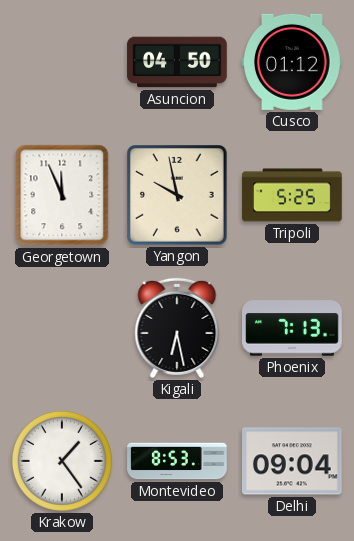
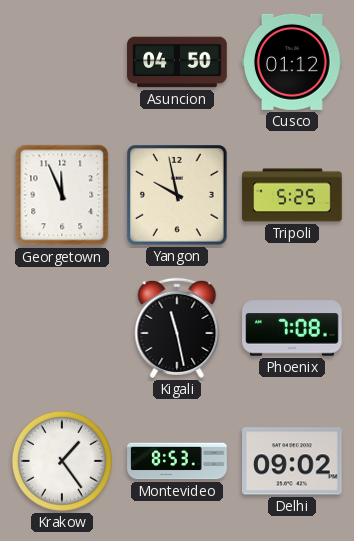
Kigali: 6:28 -> 11:28 (177, 328)
Phoenix: 7:13 -> 7:08 (292, 328)
Delhi: 09:04 -> 09:02 (293, 461)
